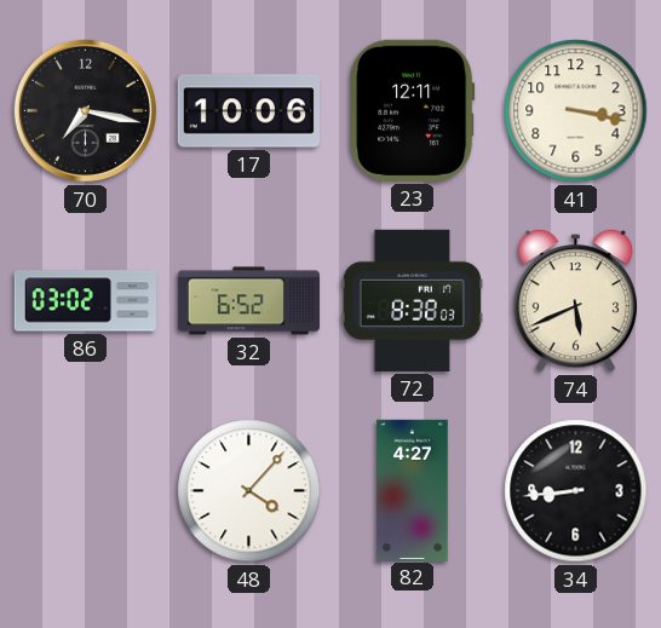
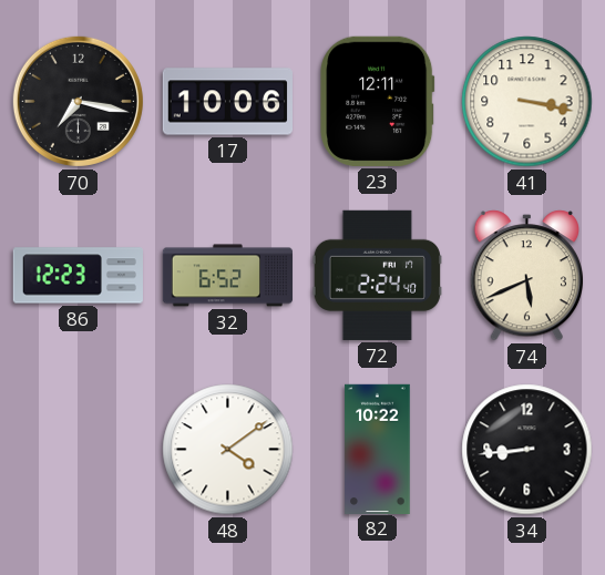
86: 03:02 -> 12:23 (78, 276)
72: 8:38 -> 2:24 (377, 275)
48: 4:07 -> 4:09 (228, 450)
82: 4:27 -> 10:22 (378, 449)
